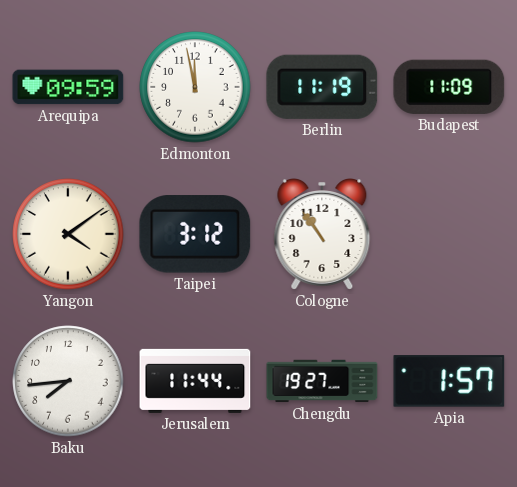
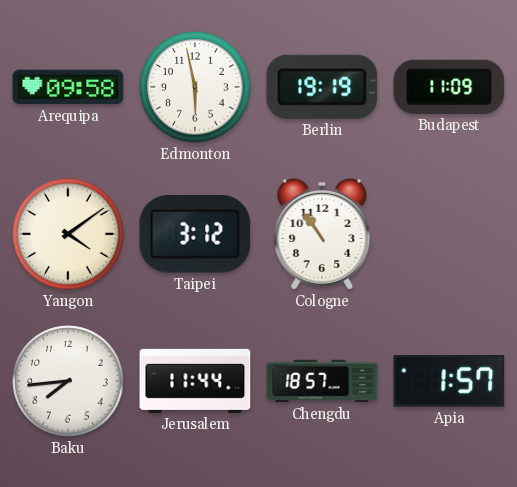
Arequipa: 09:59 -> 09:58 (68, 87)
Edmonton: 11:58 -> 5:58 (195, 87)
Berlin: 11:19 -> 19:19 (322, 87)
Chengdu: 19:27 -> 18:57 (322, 381)
